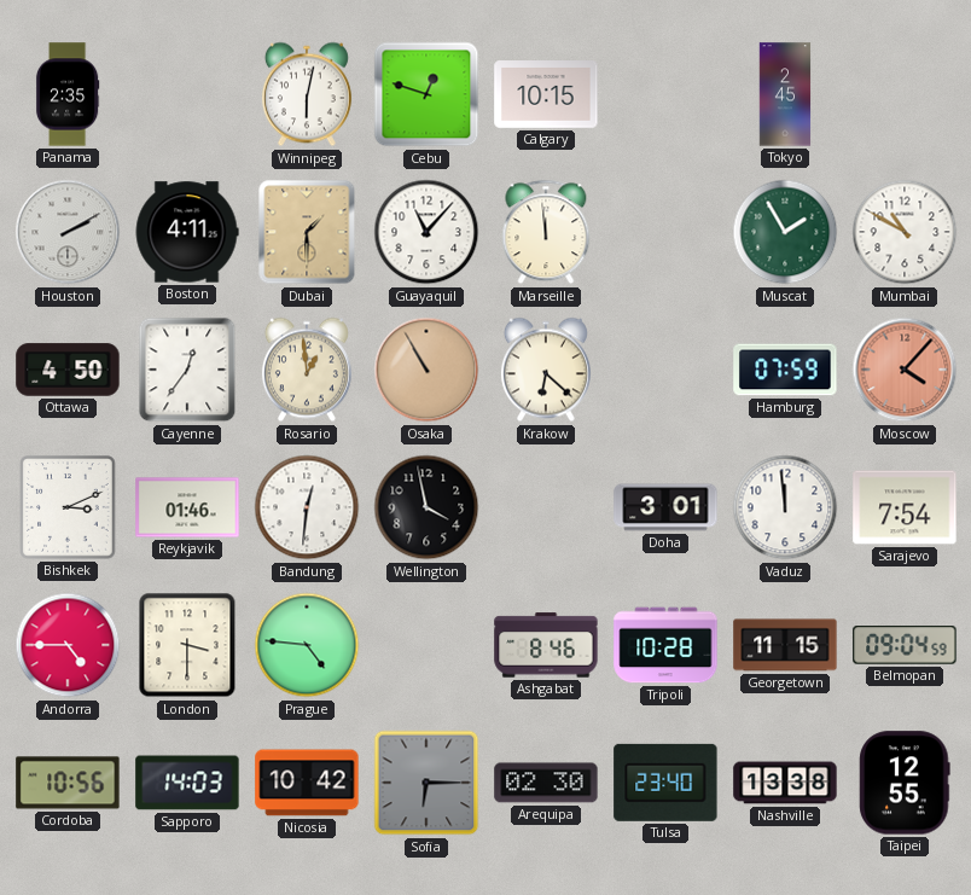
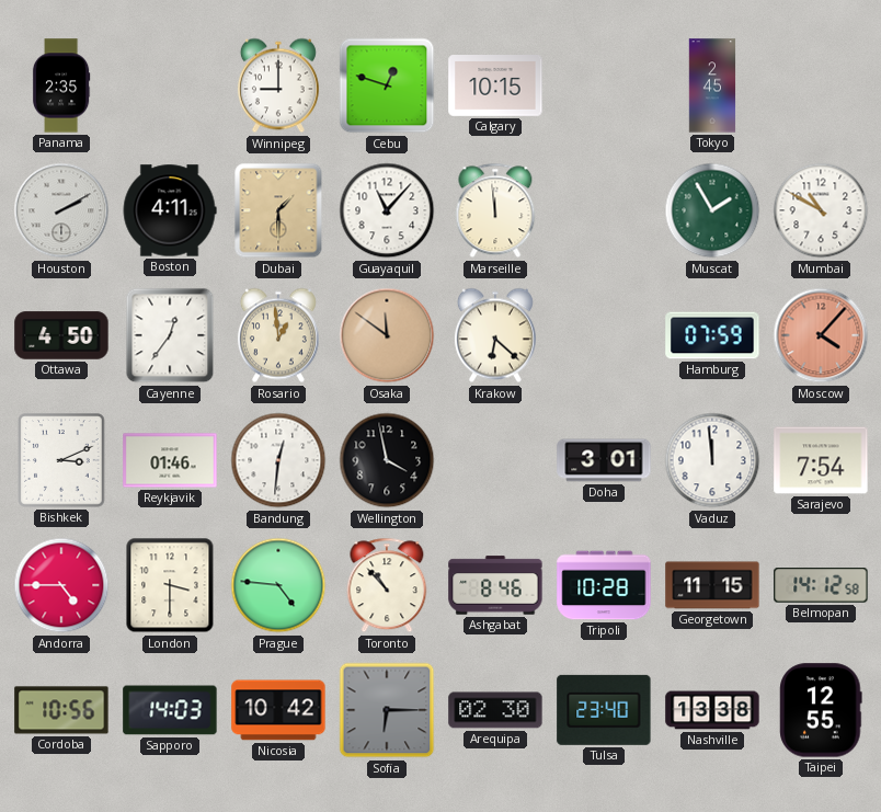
Winnipeg: 6:02 -> 9:00 (278, 85)
Osaka: 10:55 -> 11:51 (387, 335)
Toronto: none -> 10:53 (387, 585)
Belmopan: 09:04 -> 14:12 (821, 585)
